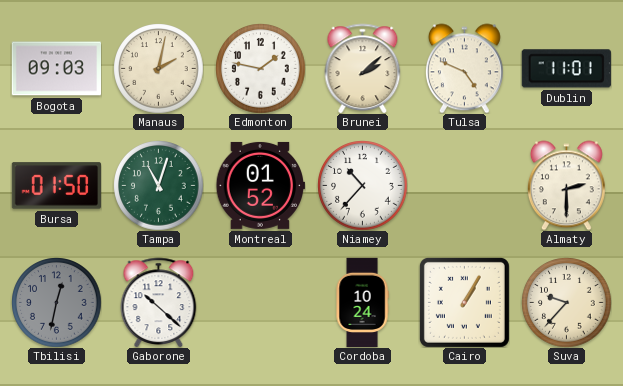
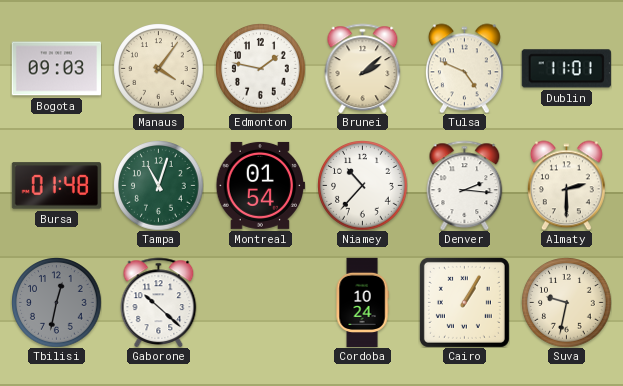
Manaus: 2:02 -> 4:06 (158, 68)
Bursa: 01:50 -> 01:48 (56, 186)
Montreal: 01:52 -> 01:54 (260, 185)
Denver: none -> 2:16 (465, 185)
Suva: 9:37 -> 9:32 (566, 302)
